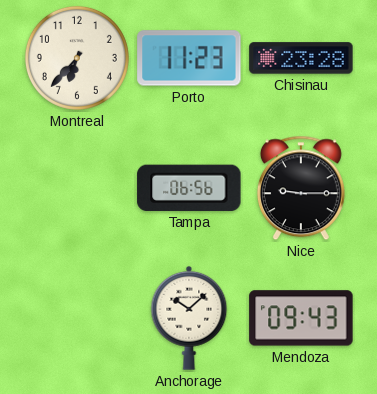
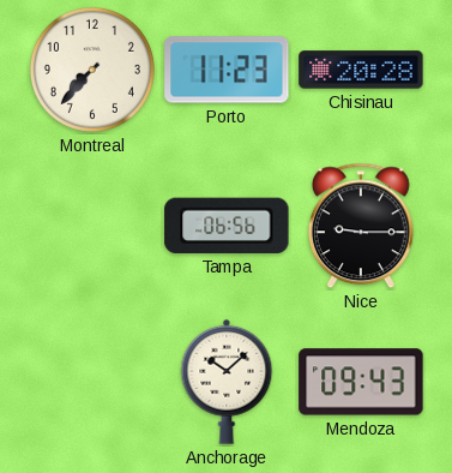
Montreal: 6:37 -> 7:37 (92, 70)
Chisinau: 23:28 -> 20:28 (361, 70)
